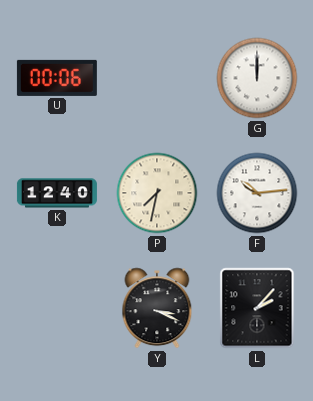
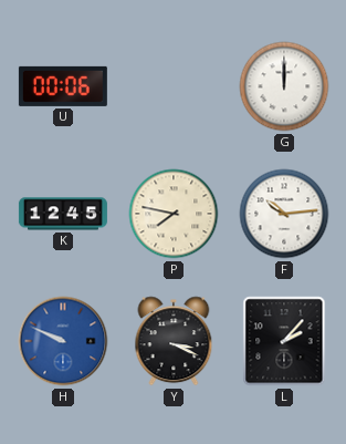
K: 12:40 -> 12:45 (63, 214)
P: 7:32 -> 7:47 (174, 214)
H: none -> 9:49 (63, 341)
